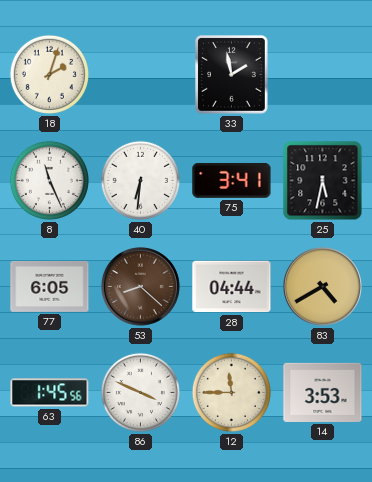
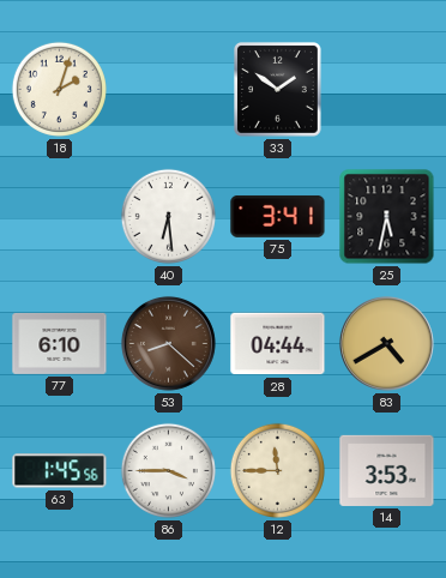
33: 1:58 -> 1:51 (278, 90)
8: 11:26 -> none (49, 180)
40: 6:31 -> 6:29 (168, 216)
77: 6:05 -> 6:10 (60, 343)
86: 3:49 -> 3:45 (168, 470)
